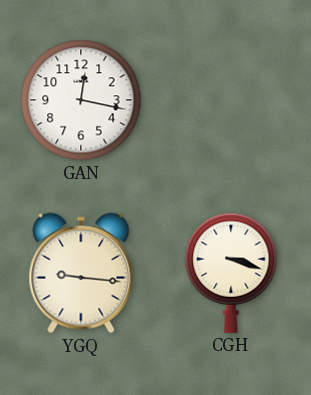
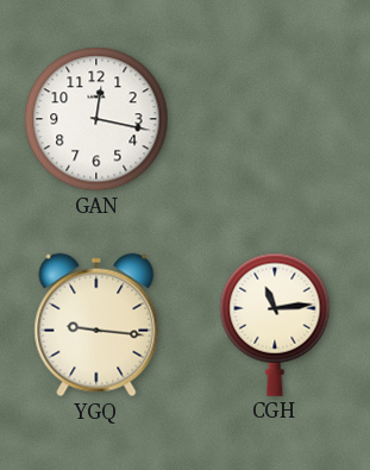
CGH: 3:18 -> 11:14 (275, 325)
